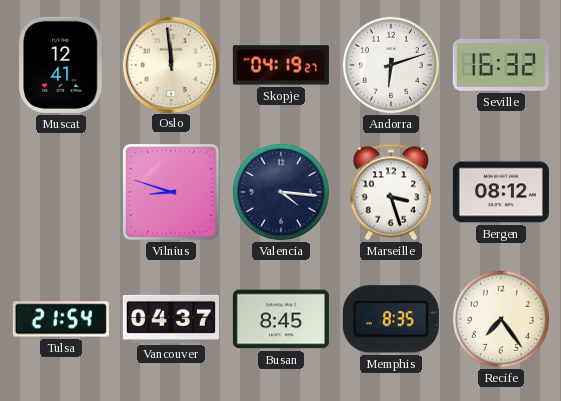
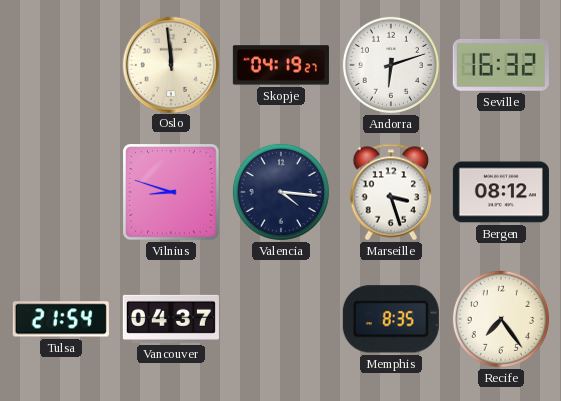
Muscat: 12:41 -> none (62, 65)
Busan: 8:45 -> none (281, 319)
